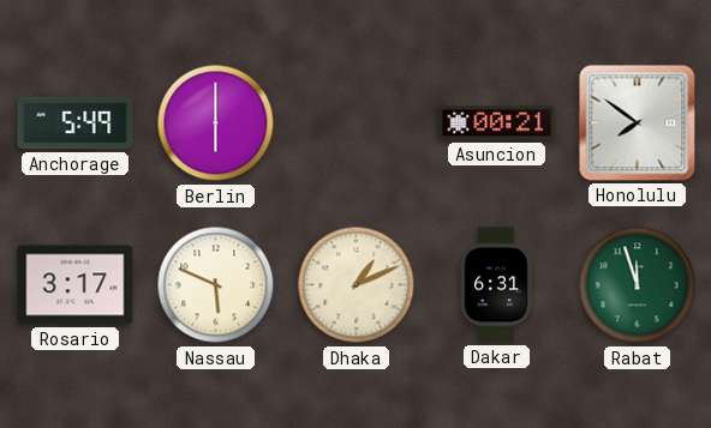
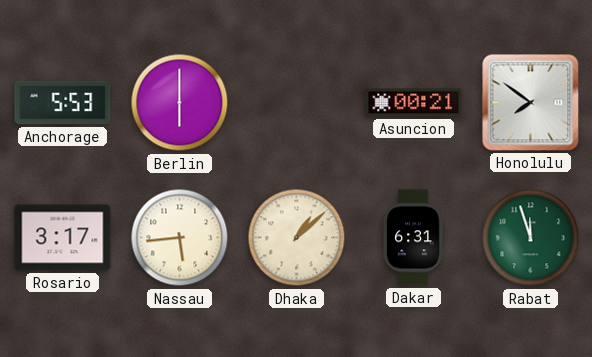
Anchorage: 5:49 -> 5:53 (63, 103)
Nassau: 5:49 -> 5:44 (180, 238)
Dhaka: 1:11 -> 1:08 (297, 238)
